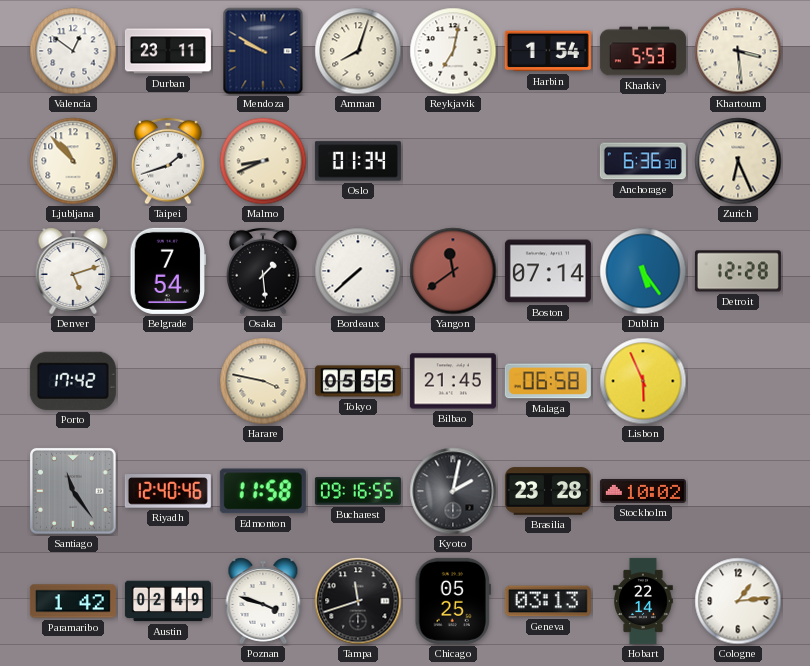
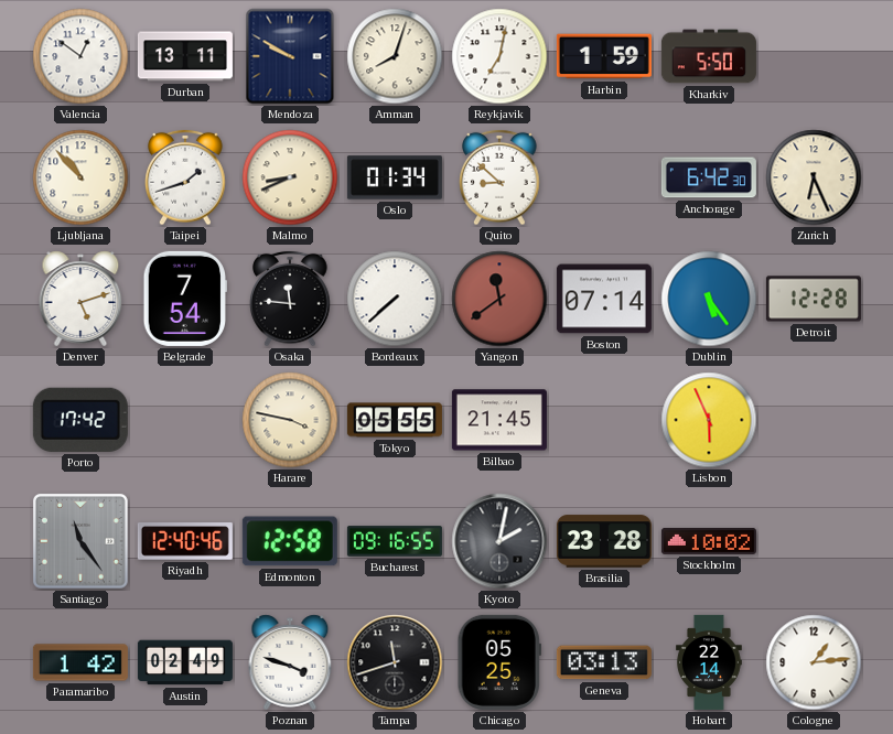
Durban: 23:11 -> 13:11 (185, 56)
Harbin: 1:54 -> 1:59 (604, 56)
Kharkiv: 5:53 -> 5:50 (709, 56)
Khartoum: 3:29 -> none (738, 51)
Quito: none -> 8:52 (499, 177)
Anchorage: 6:36 -> 6:42 (709, 177)
Osaka: 1:29 -> 11:46 (290, 299)
Malaga: 06:58 -> none (548, 381)
Edmonton: 11:58 -> 12:58 (290, 541)
